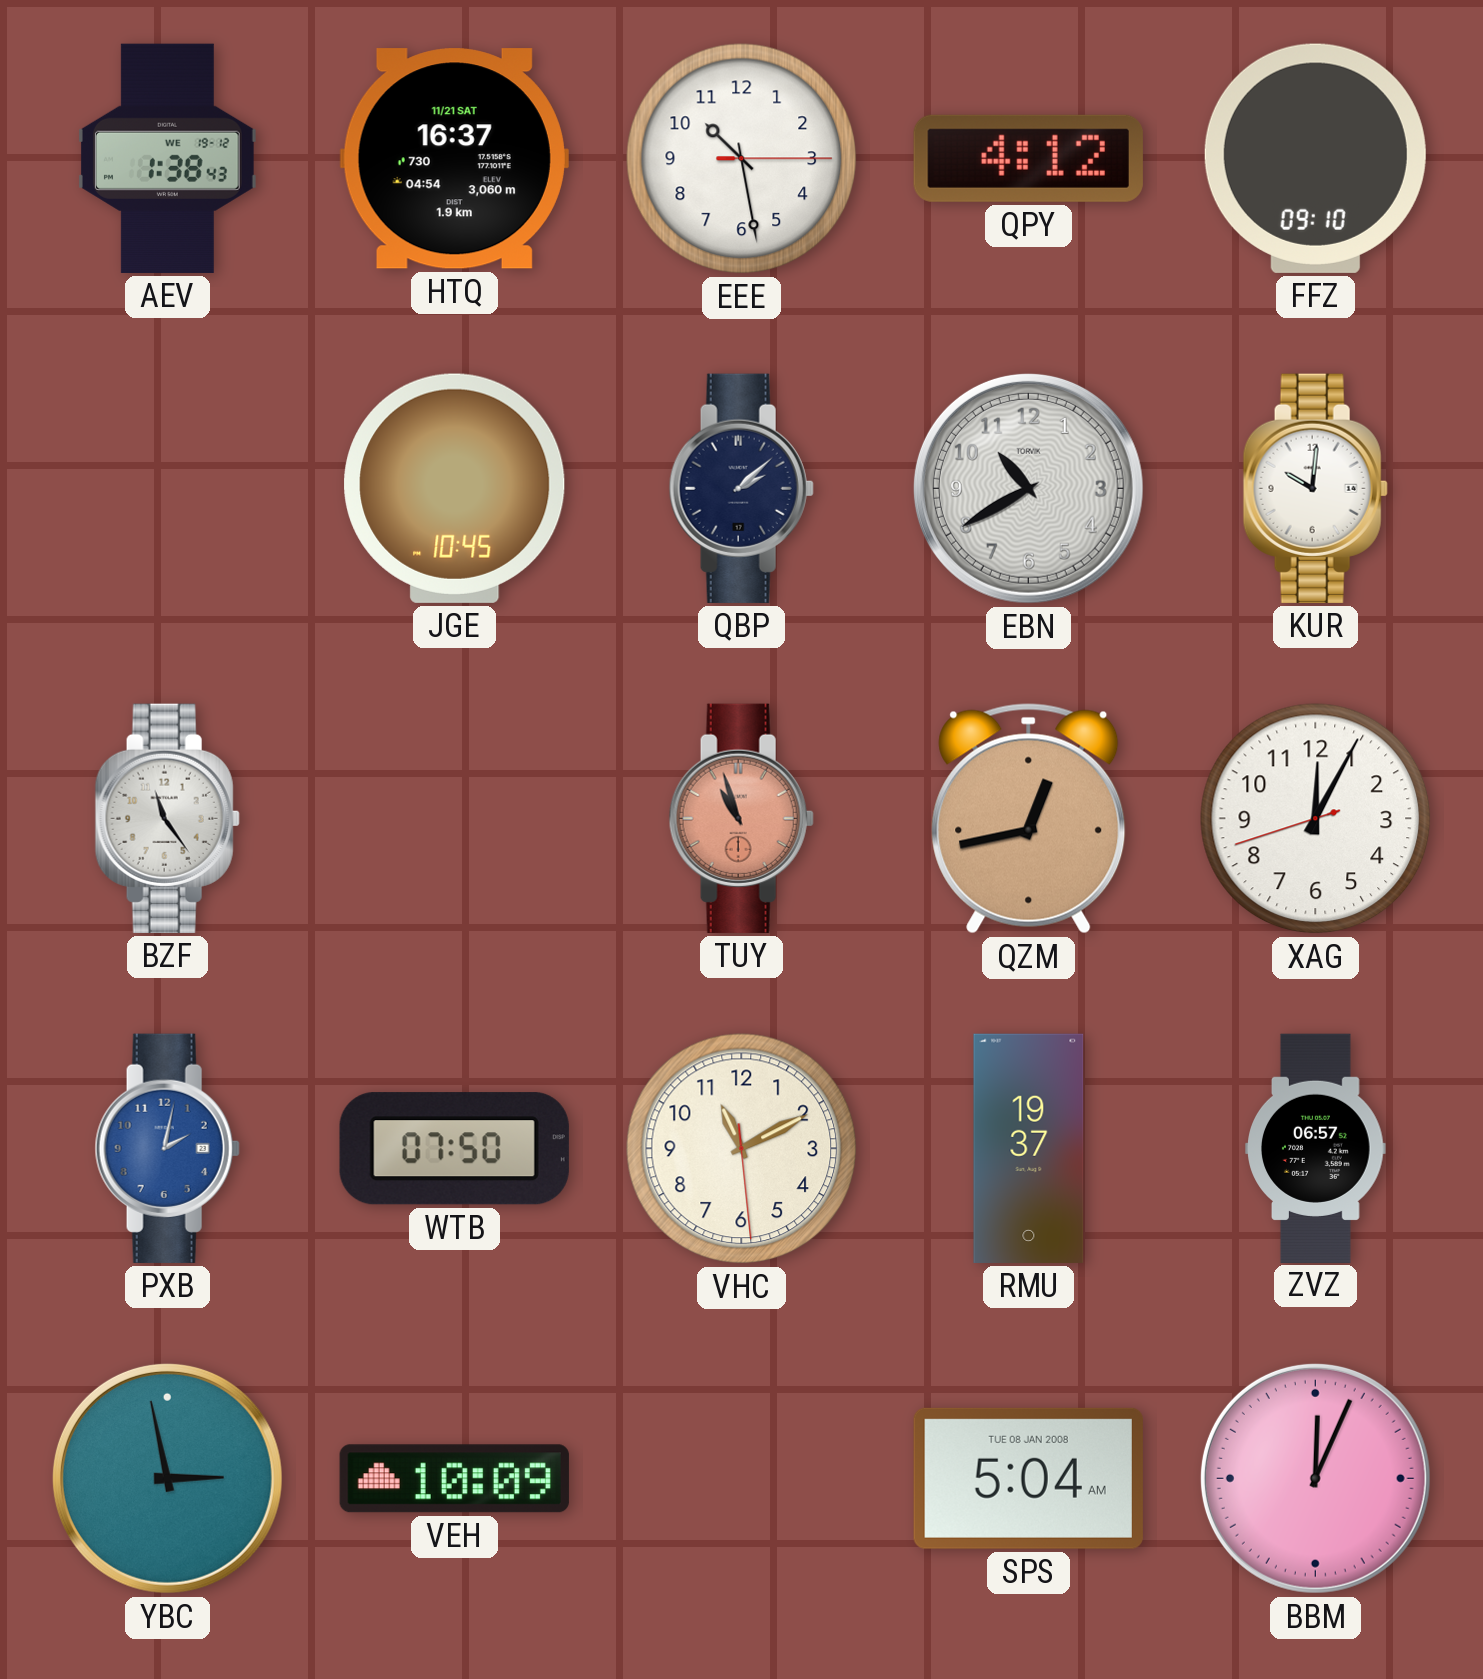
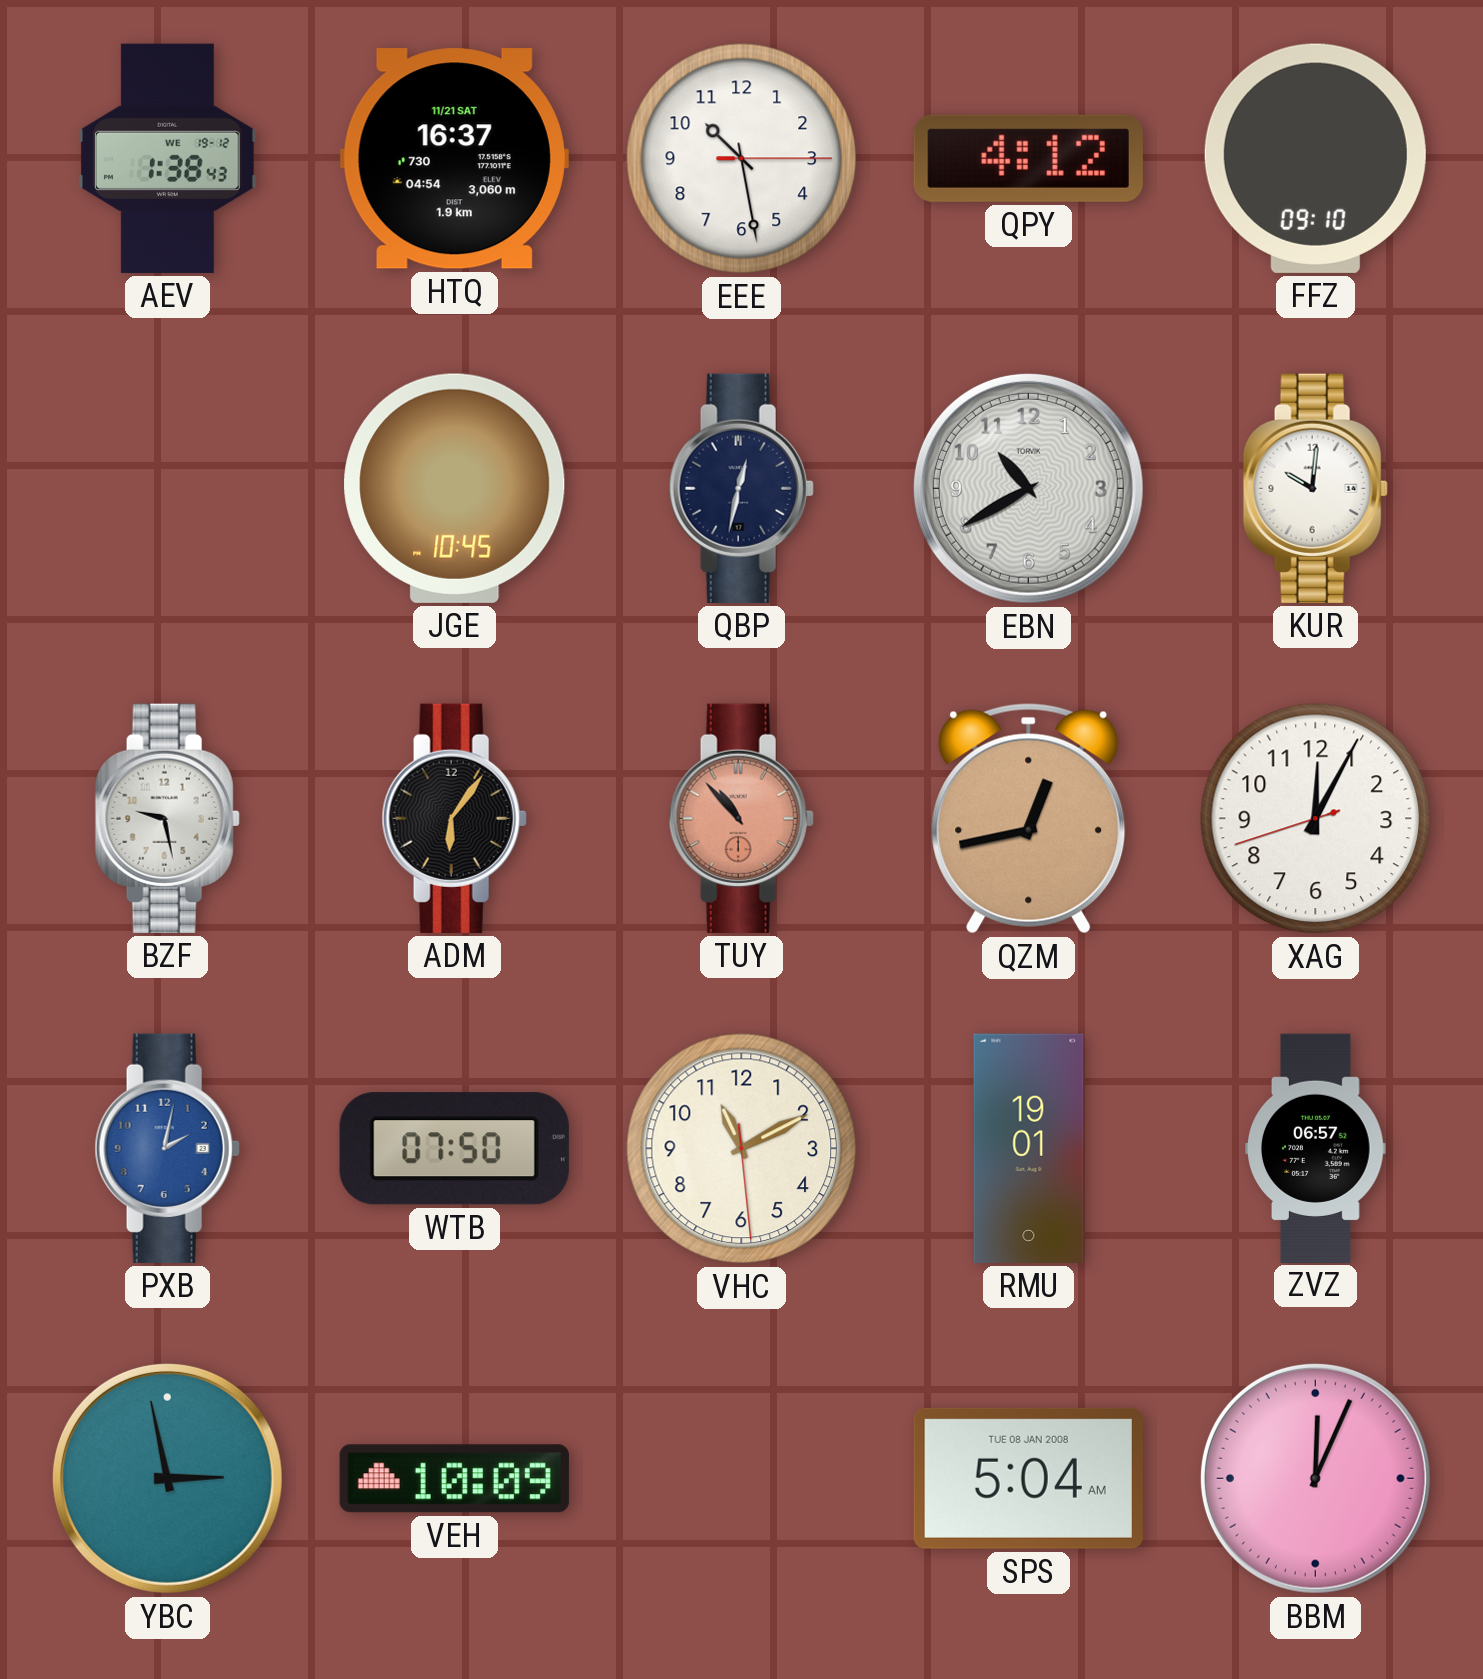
QBP: 2:08 -> 12:32 (741, 488)
BZF: 11:24 -> 9:28 (167, 818)
ADM: none -> 6:06 (454, 818)
TUY: 10:57 -> 10:53 (741, 818)
RMU: 19:37 -> 19:01 (1029, 1148)
